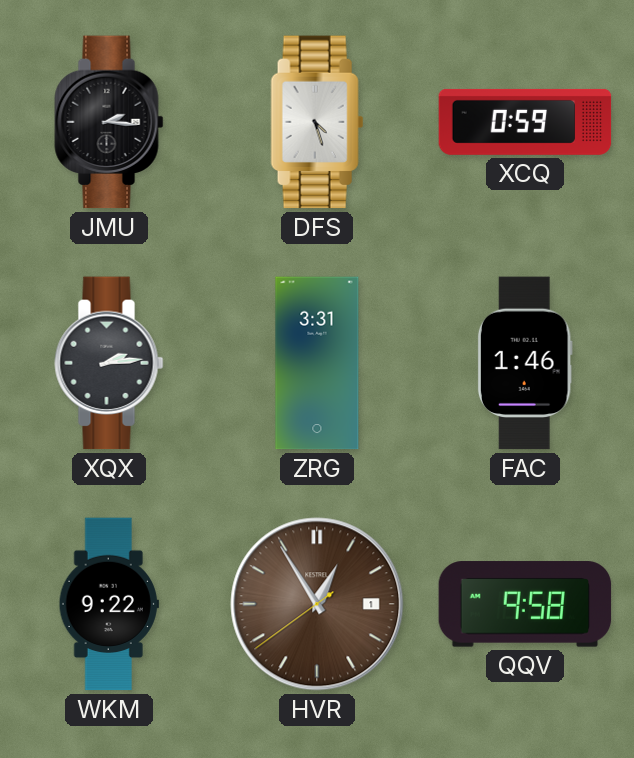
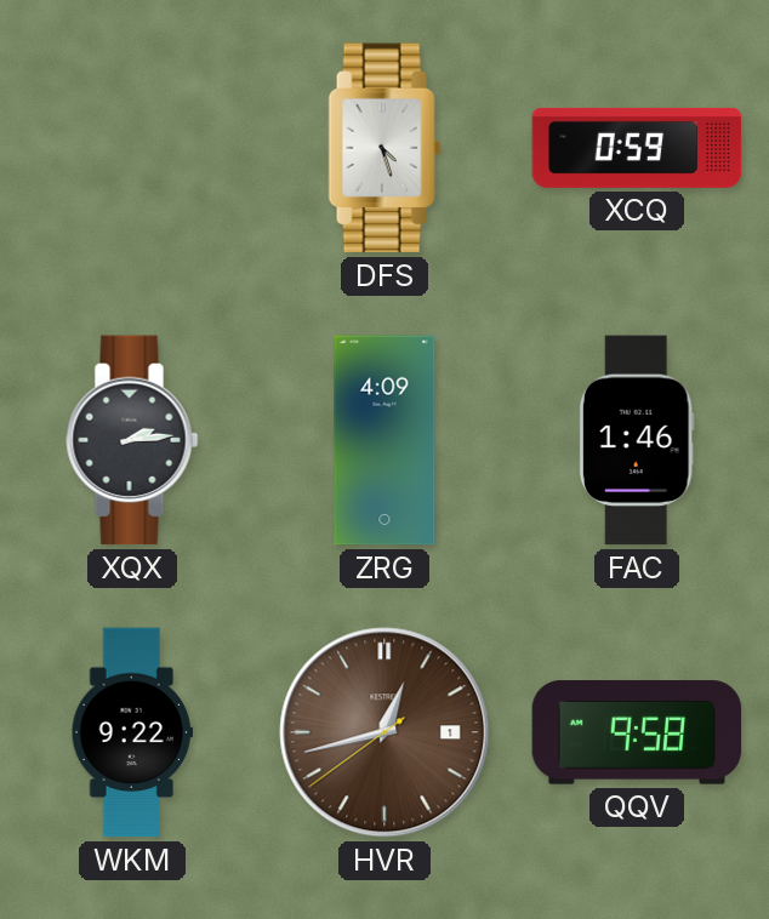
JMU: 2:16 -> none (109, 122)
ZRG: 3:31 -> 4:09 (384, 440)
HVR: 12:54 -> 12:42 (384, 732)
